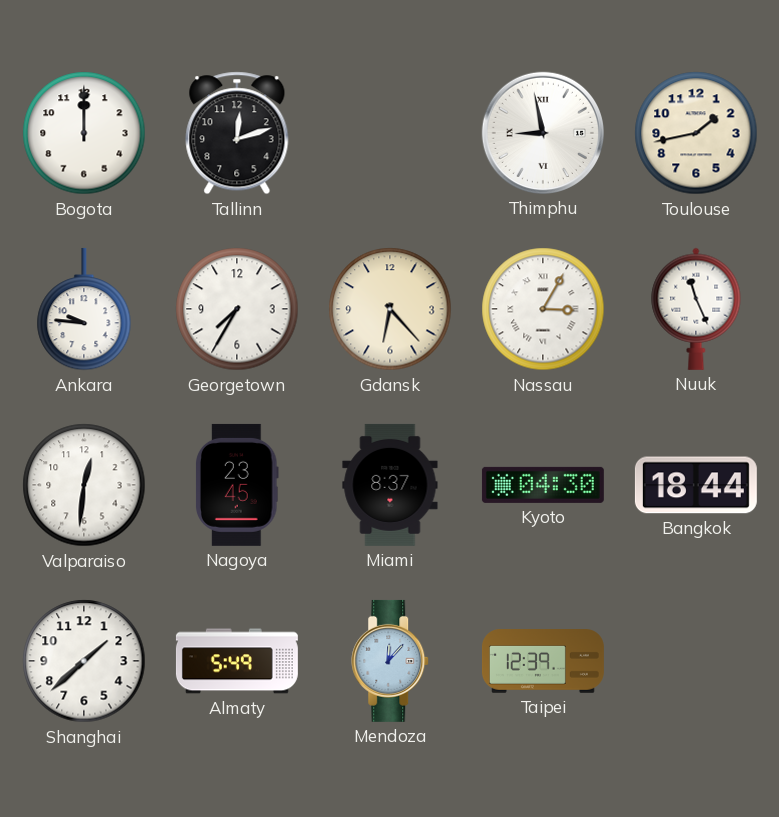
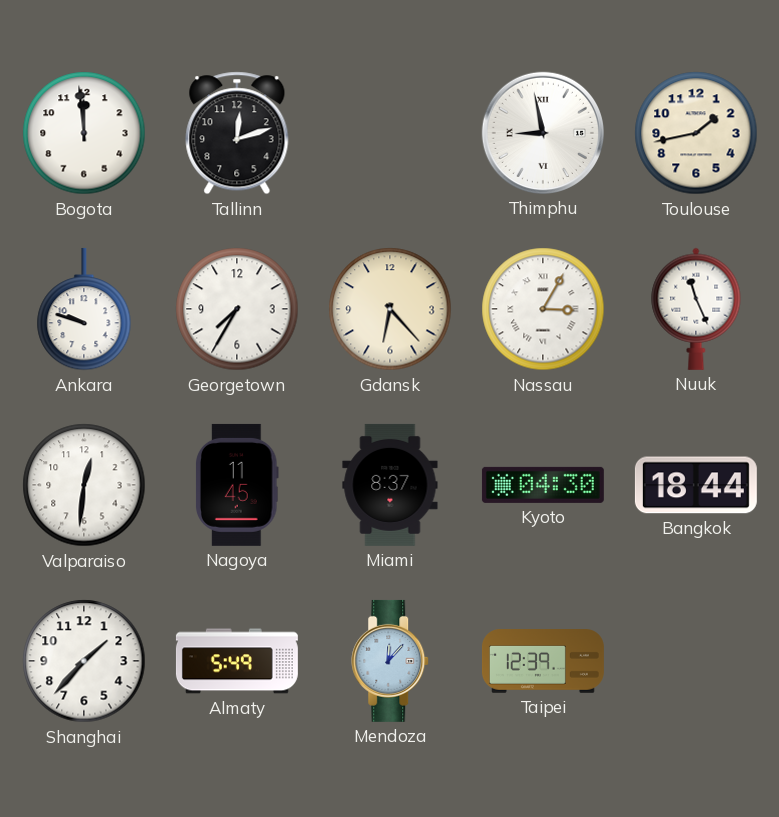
Bogota: 12:00 -> 11:59 (84, 133)
Ankara: 9:46 -> 9:48 (84, 309)
Nagoya: 23:45 -> 11:45 (238, 485)
Shanghai: 1:38 -> 1:37 (84, 661)
